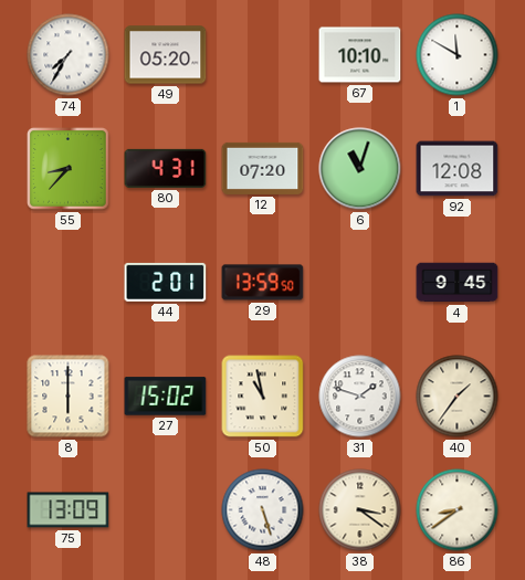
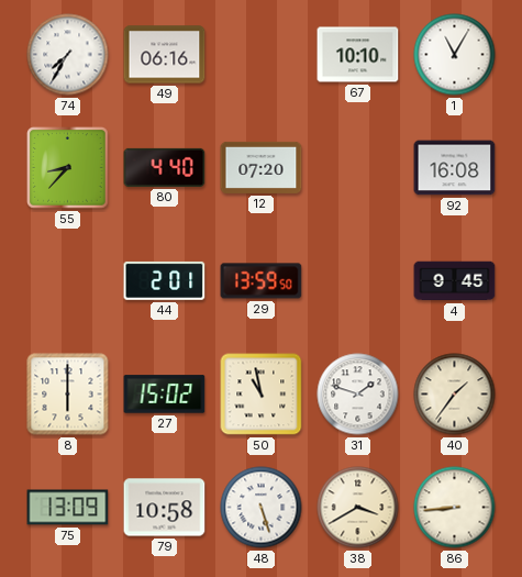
49: 05:20 -> 06:16 (165, 55)
1: 11:50 -> 11:05 (455, 55)
80: 4:31 -> 4:40 (165, 167)
6: 11:03 -> none (360, 169)
92: 12:08 -> 16:08 (455, 168)
79: none -> 10:58 (165, 508)
38: 3:21 -> 3:40 (358, 508)
86: 8:39 -> 8:44 (455, 508)
